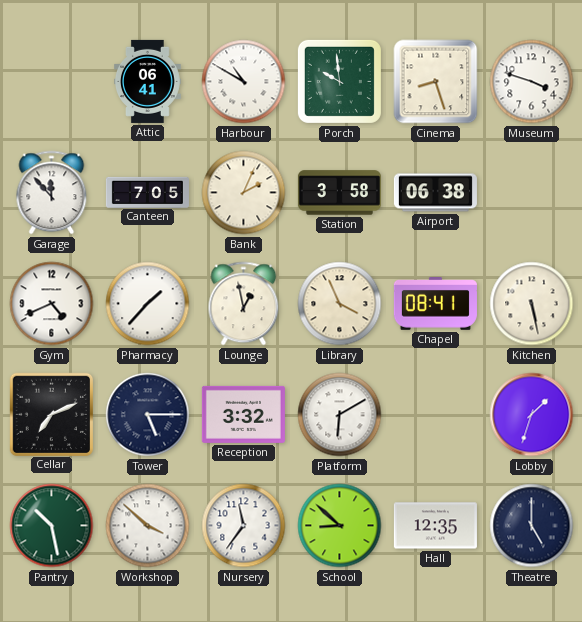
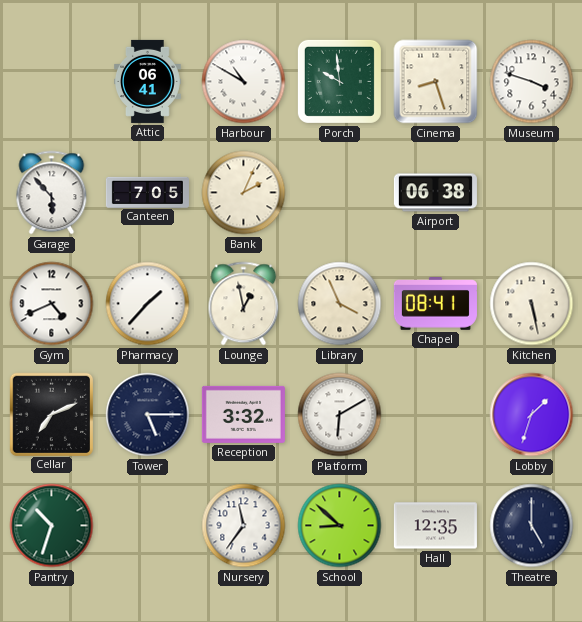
Garage: 11:53 -> 5:53 (52, 193)
Station: 3:58 -> none (339, 193)
Pantry: 10:28 -> 10:33 (52, 526)
Workshop: 3:52 -> none (148, 526)
